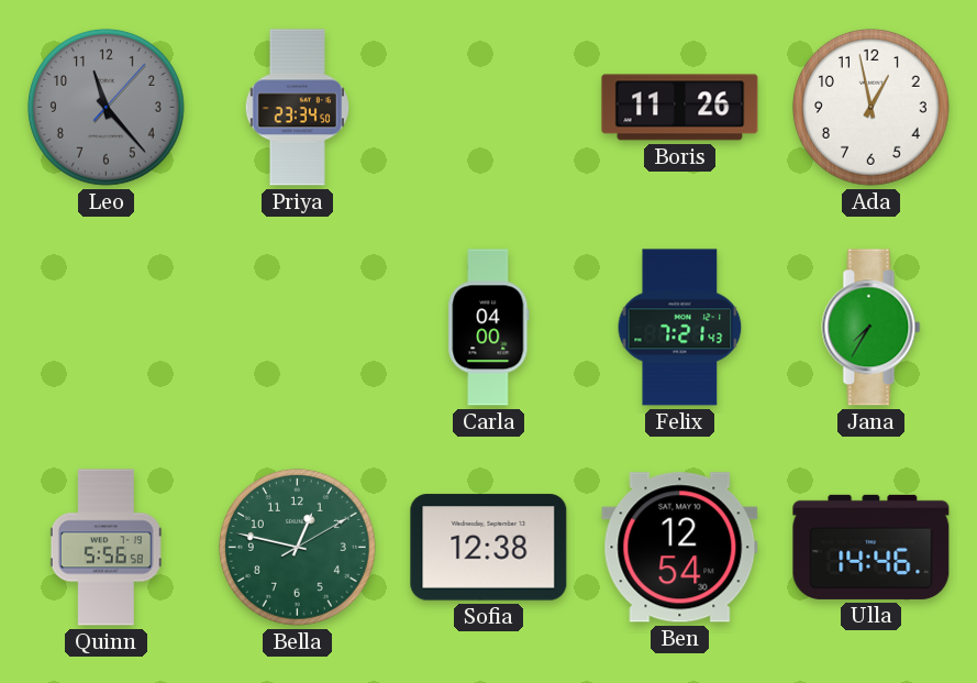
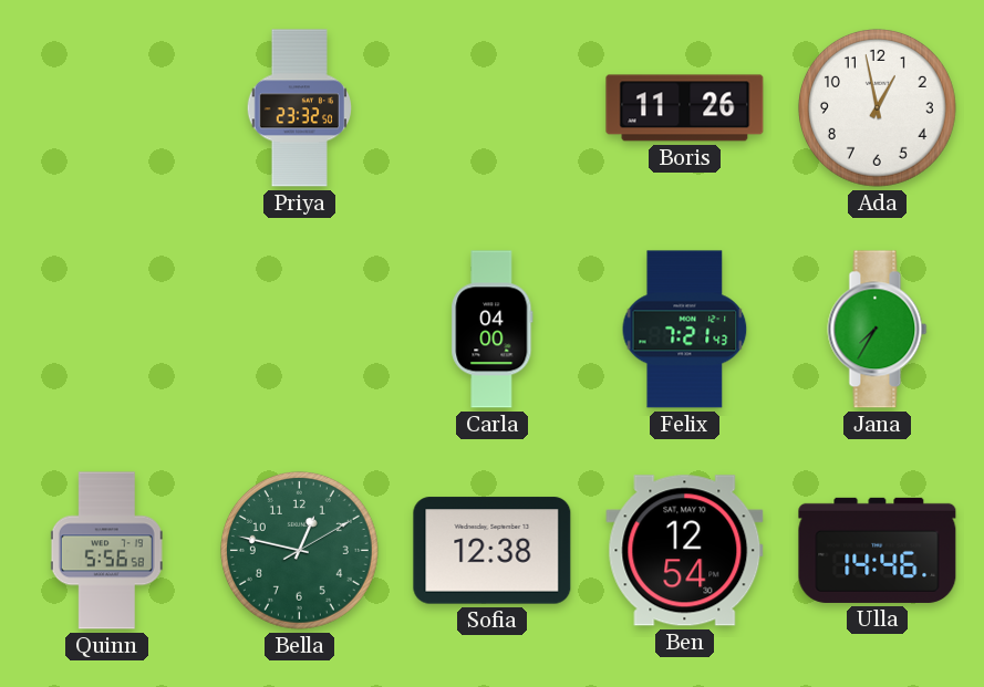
Leo: 11:23 -> none (106, 107)
Priya: 23:34 -> 23:32 (299, 108)
